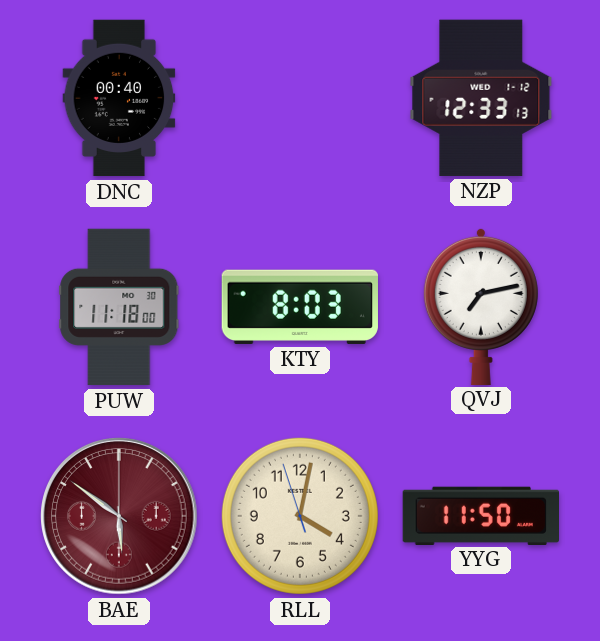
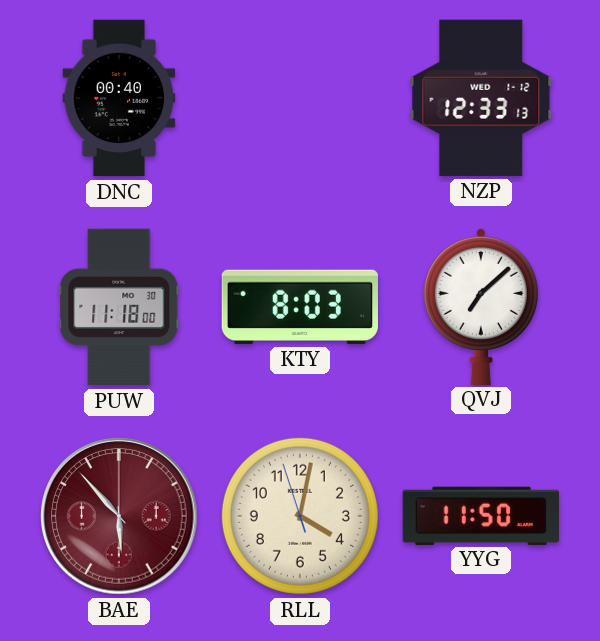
QVJ: 7:13 -> 7:08 (481, 306)
BAE: 5:51 -> 5:53 (119, 516)
